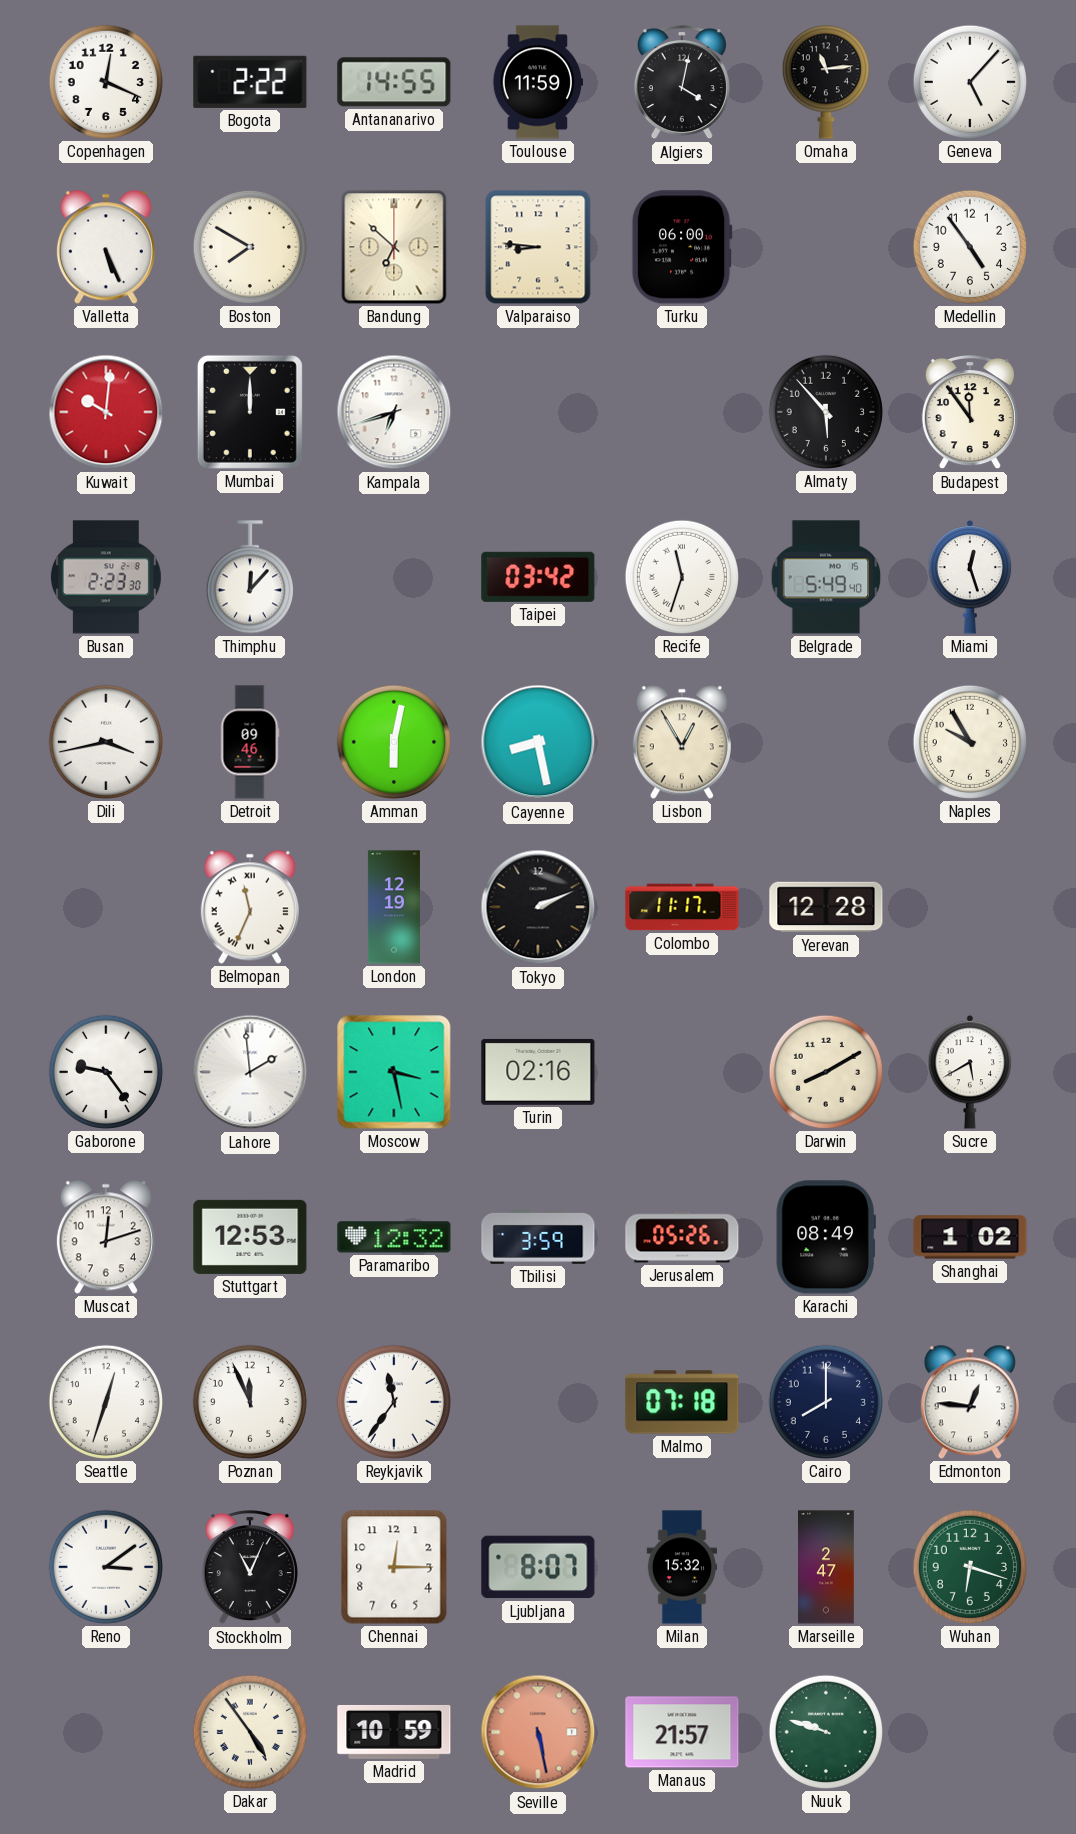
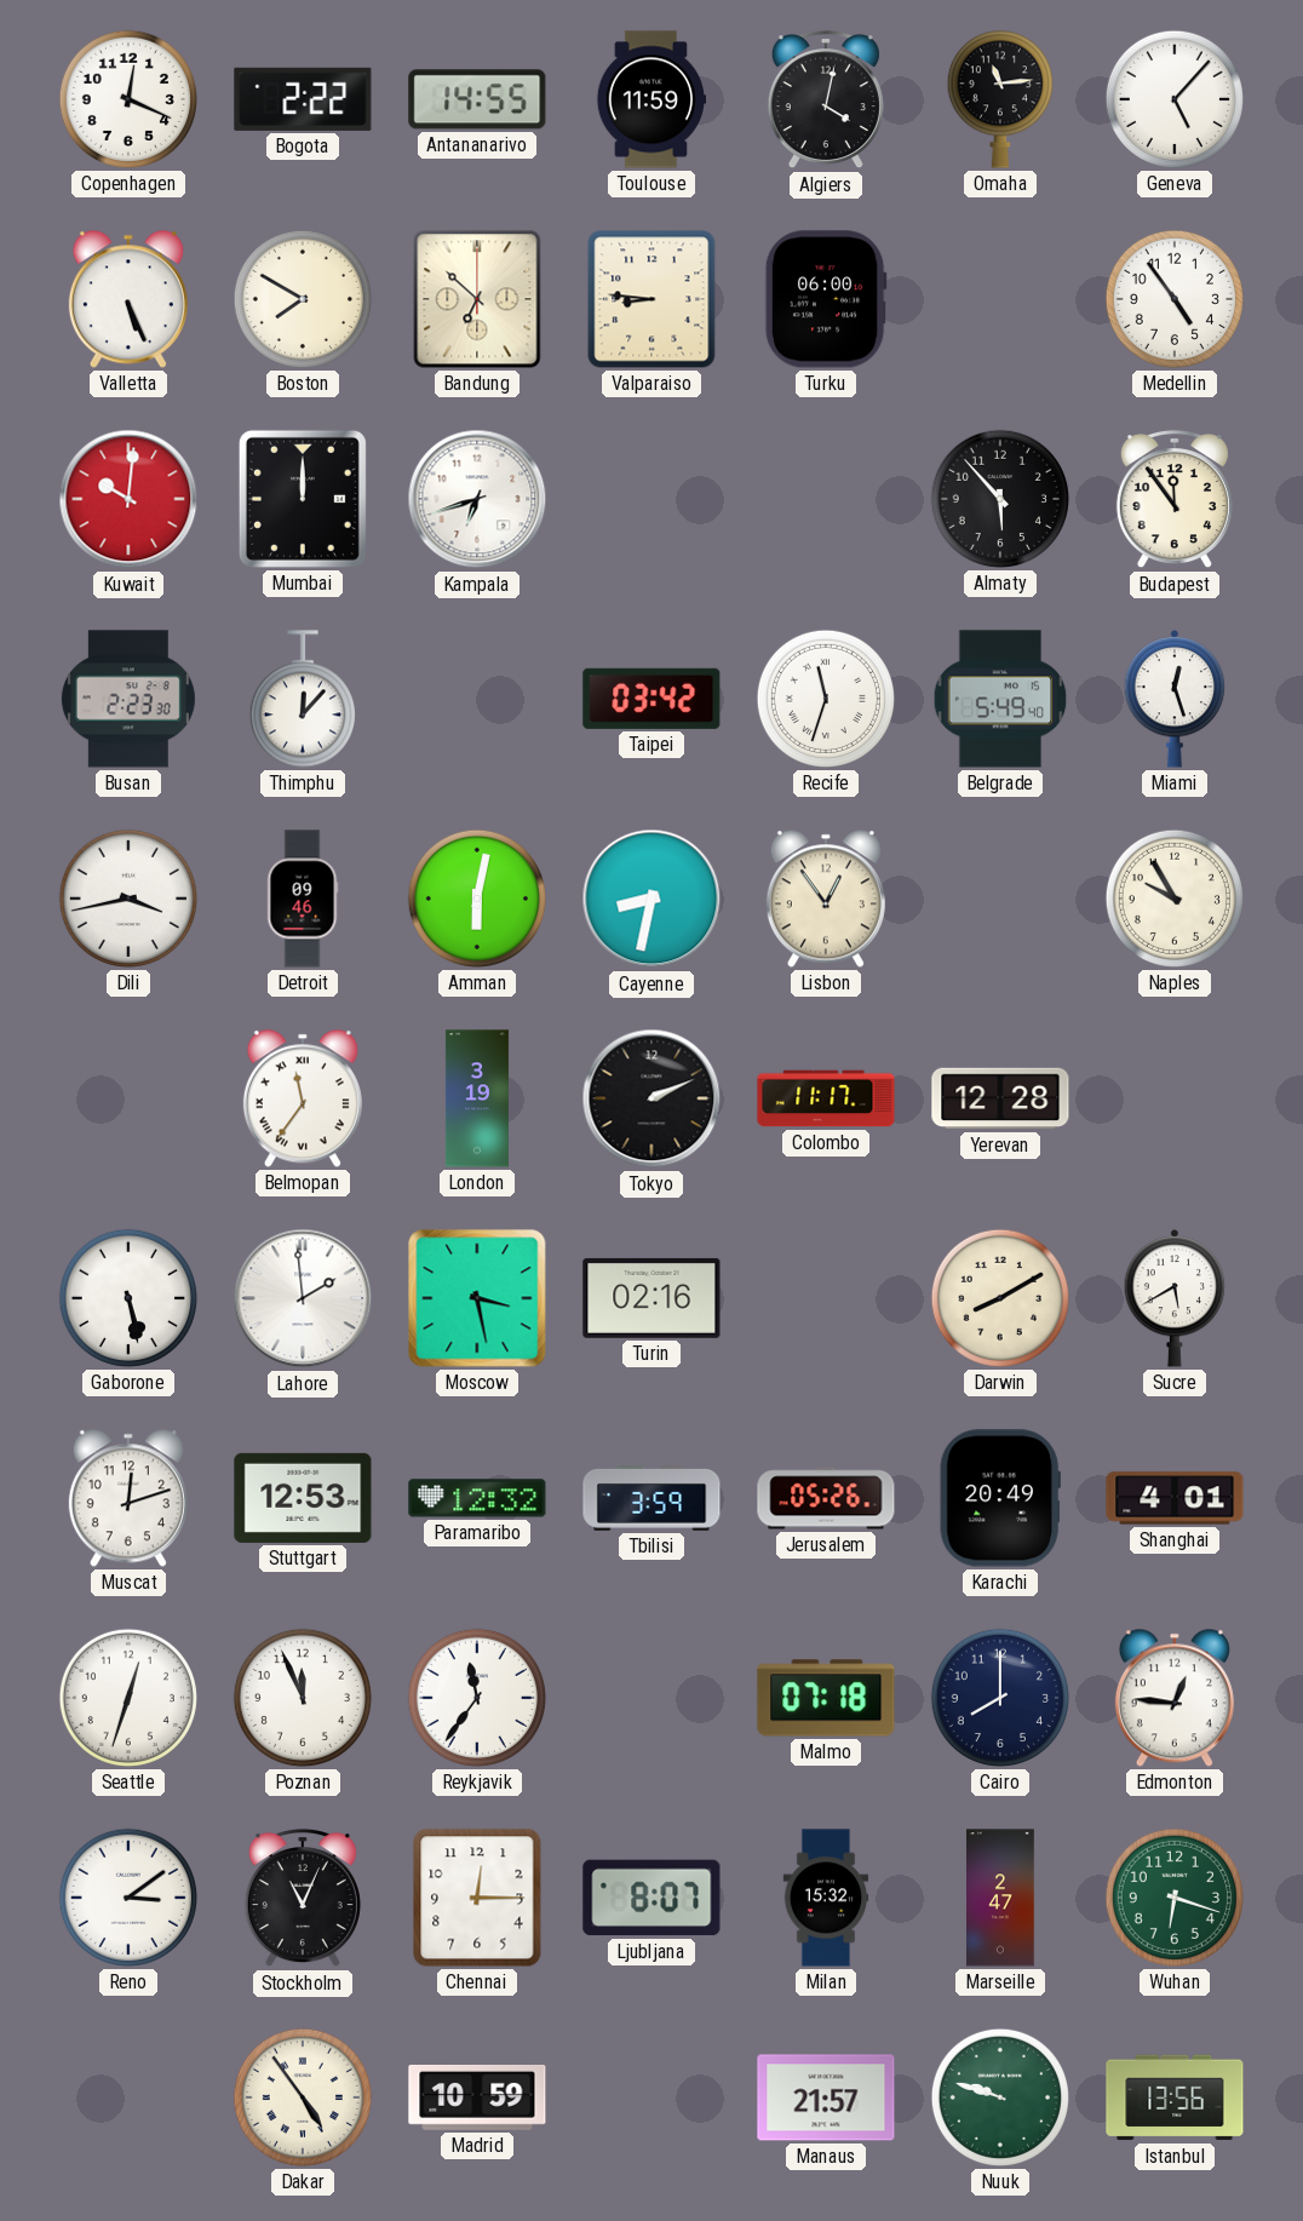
Cayenne: 8:28 -> 8:32 (651, 899)
Lisbon: 12:55 -> 12:54 (826, 899)
Belmopan: 11:34 -> 11:36 (303, 1098)
London: 12:19 -> 3:19 (477, 1098)
Gaborone: 9:24 -> 5:28 (128, 1298)
Karachi: 08:49 -> 20:49 (1000, 1498)
Shanghai: 1:02 -> 4:01 (1175, 1498)
Seville: 5:28 -> none (538, 1732)
Istanbul: none -> 13:56 (1175, 2097)
